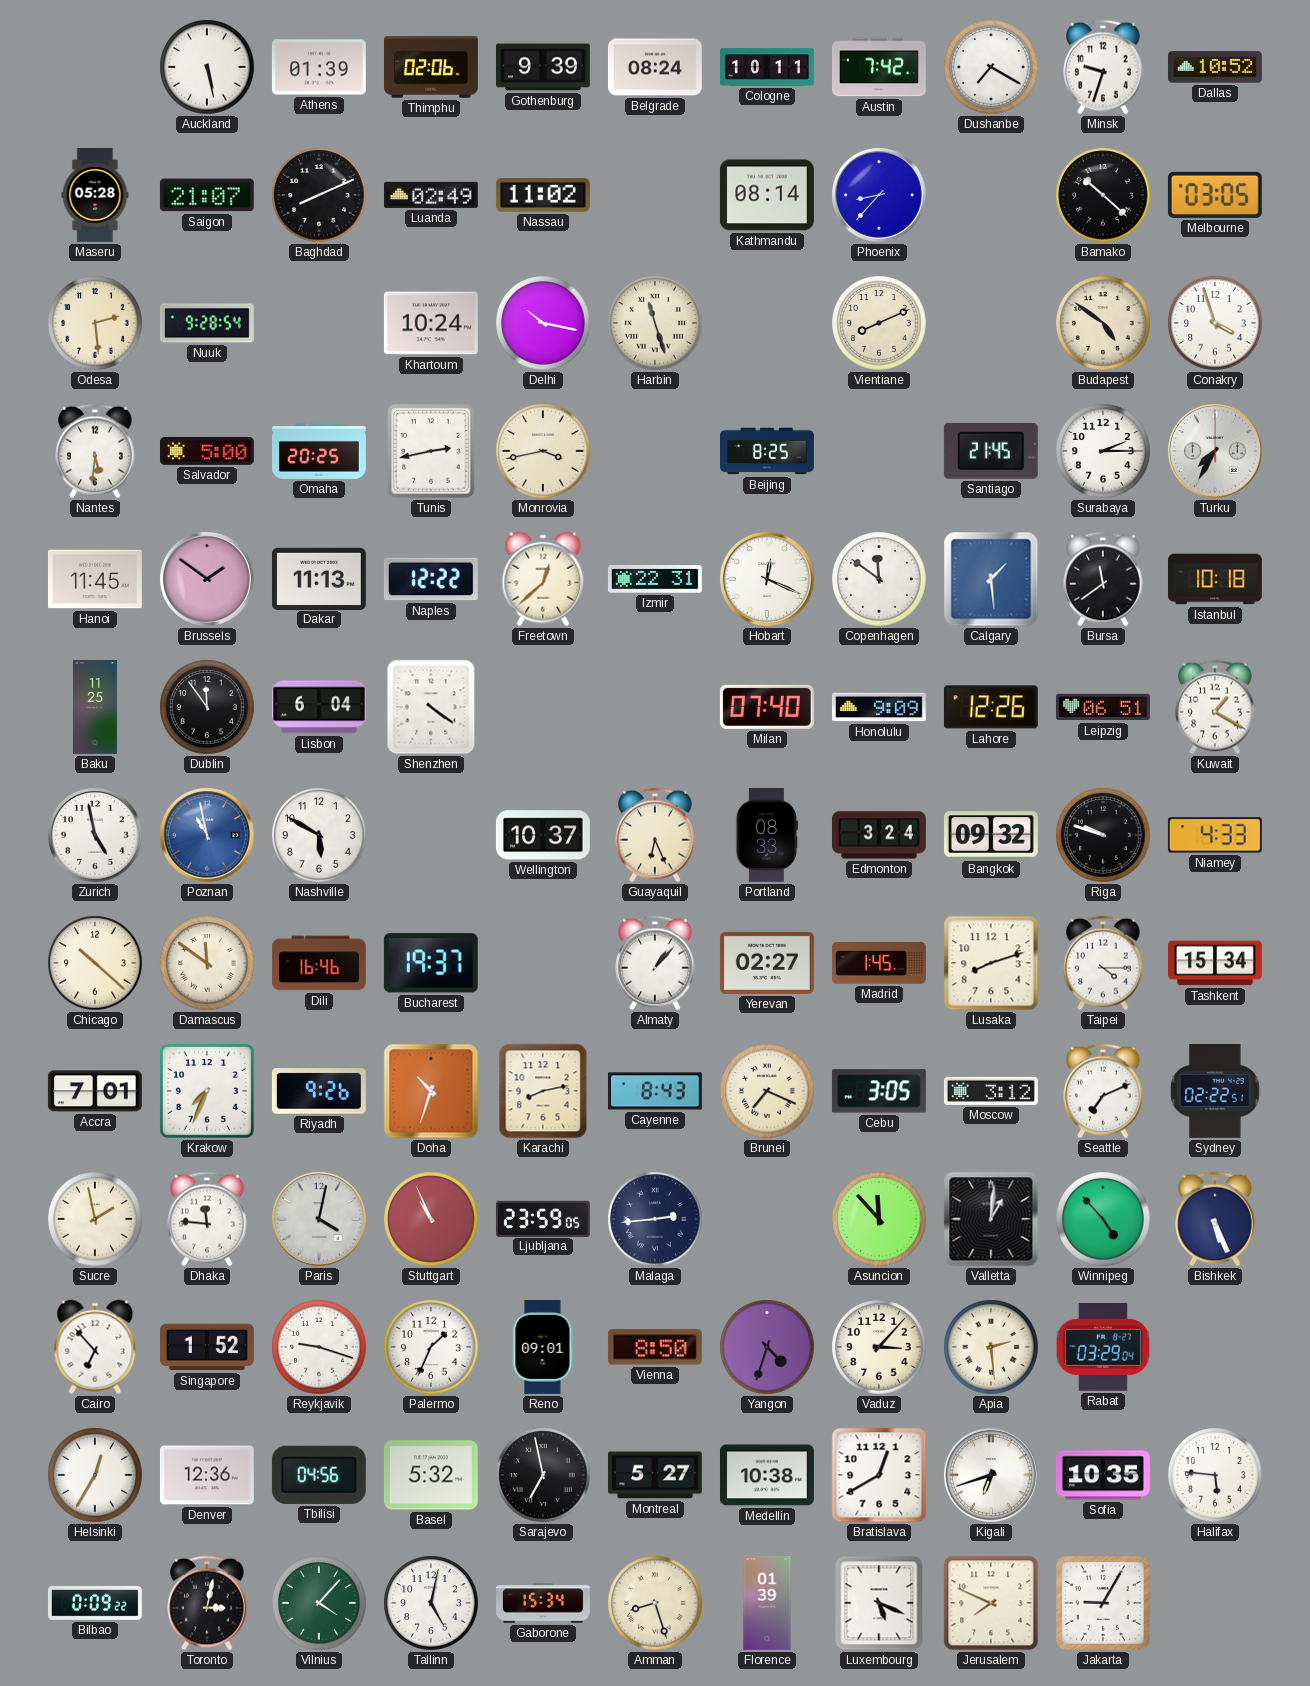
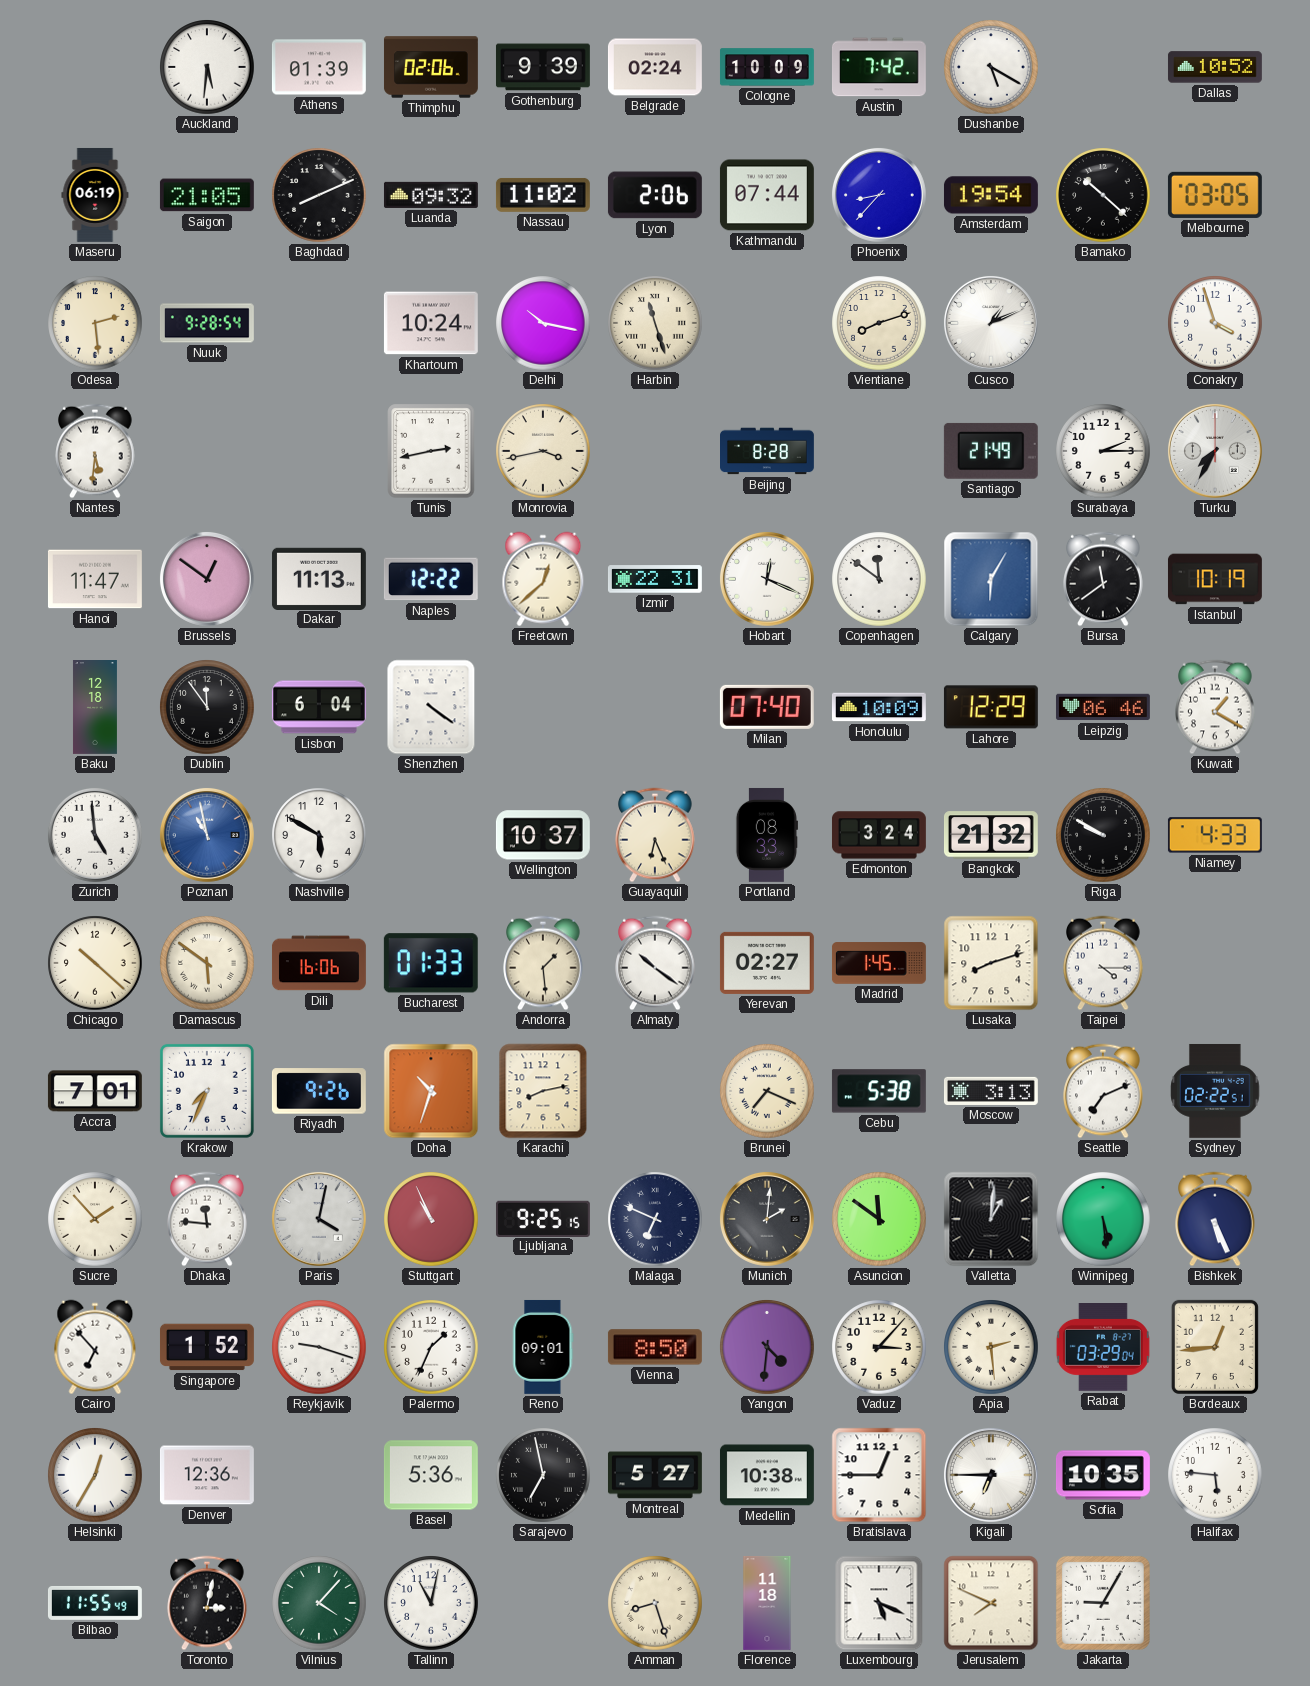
Auckland: 5:28 -> 5:31 (207, 67)
Belgrade: 08:24 -> 02:24 (655, 67)
Cologne: 10:11 -> 10:09 (767, 67)
Dushanbe: 7:20 -> 5:20 (991, 67)
Minsk: 9:33 -> none (1103, 67)
Maseru: 05:28 -> 06:19 (95, 195)
Saigon: 21:07 -> 21:05 (207, 195)
Luanda: 02:49 -> 09:32 (431, 195)
Lyon: none -> 2:06 (655, 195)
Kathmandu: 08:14 -> 07:44 (767, 195)
Amsterdam: none -> 19:54 (991, 195)
Vientiane: 8:11 -> 8:12 (879, 323)
Cusco: none -> 1:11 (991, 323)
Budapest: 4:51 -> none (1103, 323)
Salvador: 5:00 -> none (207, 451)
Omaha: 20:25 -> none (319, 451)
Beijing: 8:25 -> 8:28 (768, 451)
Santiago: 21:45 -> 21:49 (991, 451)
Hanoi: 11:45 -> 11:47 (95, 579)
Brussels: 1:51 -> 12:51 (207, 579)
Calgary: 1:29 -> 6:05 (991, 579)
Istanbul: 10:18 -> 10:19 (1215, 579)
Baku: 11:25 -> 12:18 (95, 708)
Honolulu: 9:09 -> 10:09 (879, 707)
Lahore: 12:26 -> 12:29 (991, 707)
Leipzig: 06:51 -> 06:46 (1103, 707)
Zurich: 4:58 -> 4:59 (95, 835)
Bangkok: 09:32 -> 21:32 (991, 835)
Riga: 9:48 -> 9:50 (1103, 835)
Damascus: 11:51 -> 5:51 (207, 963)
Dili: 16:46 -> 16:06 (319, 963)
Bucharest: 19:37 -> 01:33 (431, 963)
Andorra: none -> 1:29 (543, 963)
Almaty: 1:07 -> 10:21 (655, 963)
Tashkent: 15:34 -> none (1215, 963)
Cayenne: 8:43 -> none (655, 1091)
Cebu: 3:05 -> 5:38 (879, 1091)
Moscow: 3:12 -> 3:13 (991, 1091)
Sucre: 1:58 -> 1:53 (95, 1219)
Ljubljana: 23:59 -> 9:25 (543, 1218)
Malaga: 2:44 -> 6:49 (655, 1219)
Munich: none -> 2:01 (767, 1219)
Asuncion: 11:53 -> 11:51 (879, 1219)
Winnipeg: 4:53 -> 5:29 (1103, 1219)
Yangon: 4:33 -> 4:31 (767, 1347)
Bordeaux: none -> 12:44 (1215, 1347)
Tbilisi: 04:56 -> none (319, 1475)
Basel: 5:32 -> 5:36 (431, 1475)
Bratislava: 12:40 -> 12:45 (879, 1475)
Kigali: 6:42 -> 6:45 (991, 1475)
Bilbao: 0:09 -> 11:55 (95, 1603)
Tallinn: 5:02 -> 11:02 (431, 1603)
Gaborone: 15:34 -> none (544, 1603)
Florence: 01:39 -> 11:18 (767, 1604)
